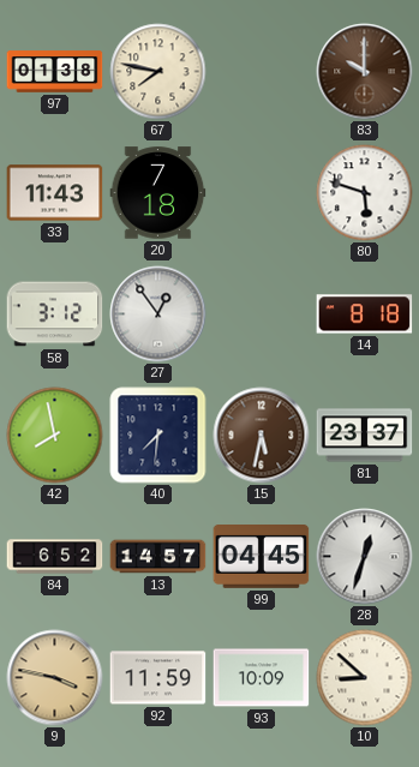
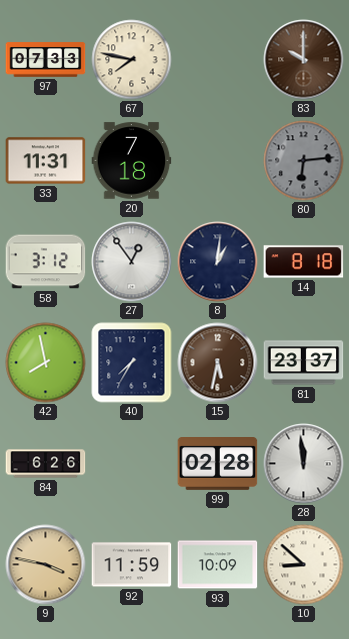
97: 01:38 -> 07:33 (46, 60)
33: 11:43 -> 11:31 (46, 161)
80: 5:48 -> 6:14 (304, 161)
80 dial: white -> grey (304, 161)
8: none -> 1:01 (218, 262)
40: 7:31 -> 7:35 (132, 363)
84: 6:52 -> 6:26 (46, 464)
13: 14:57 -> none (158, 557)
99: 04:45 -> 02:28 (218, 464)
28: 12:33 -> 11:59 (304, 464)
